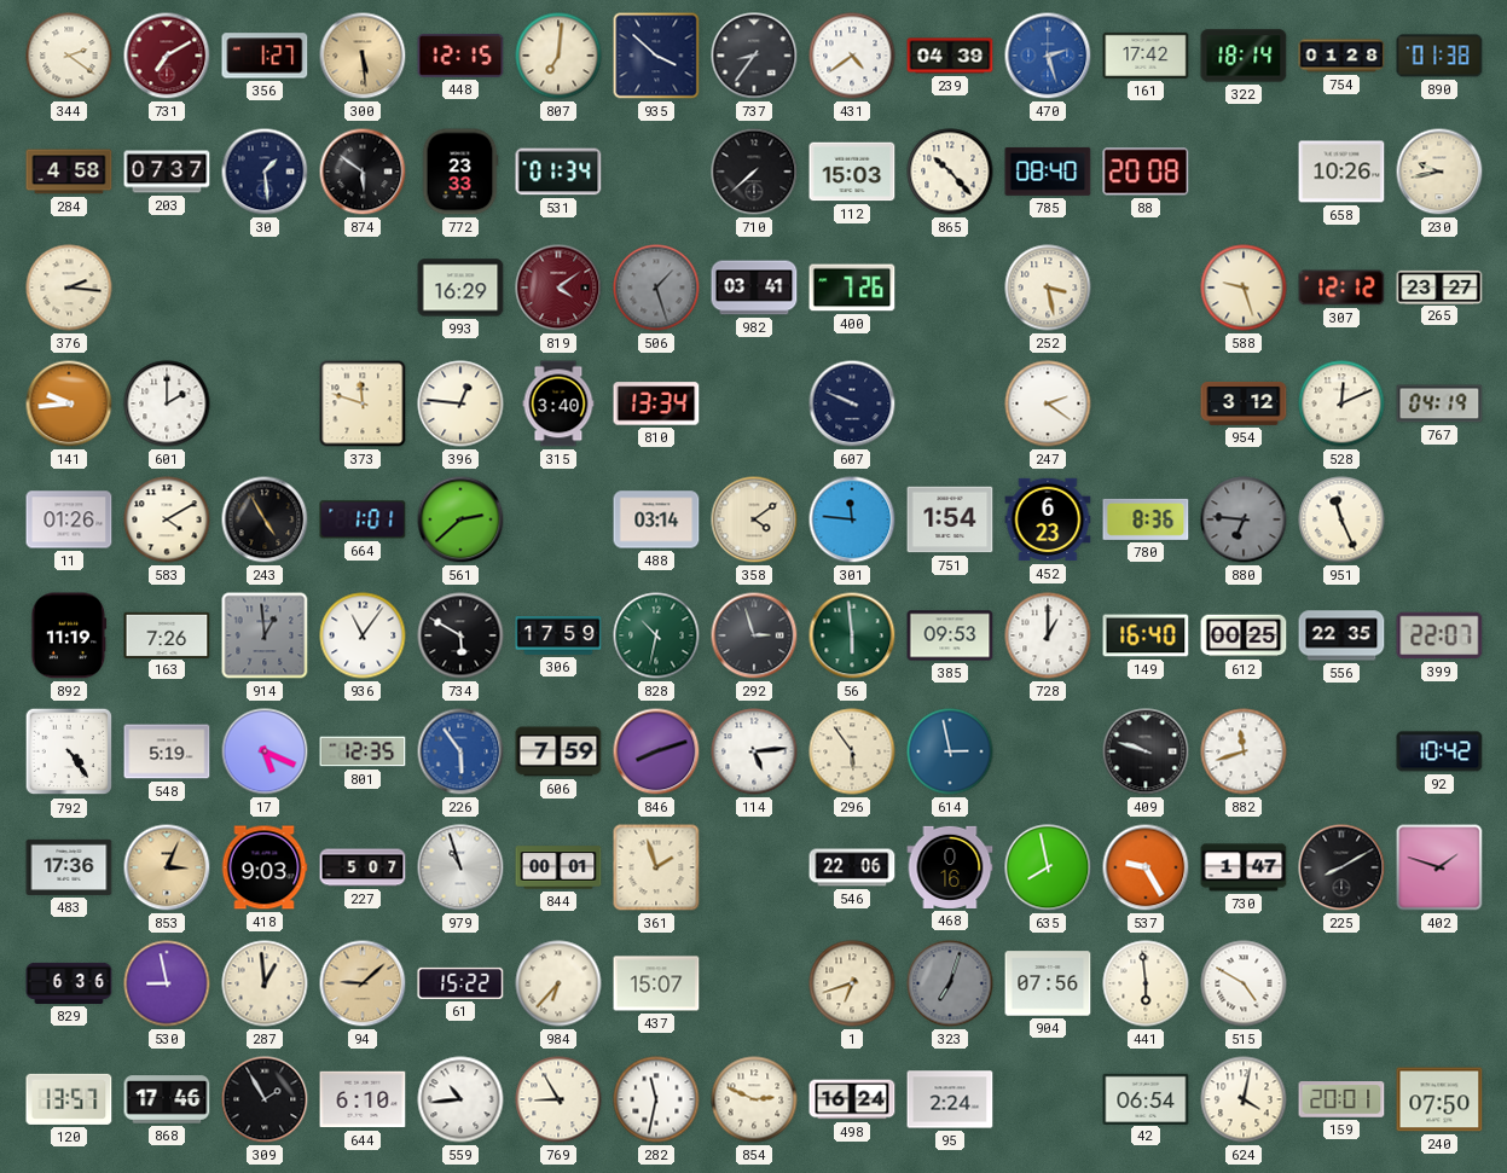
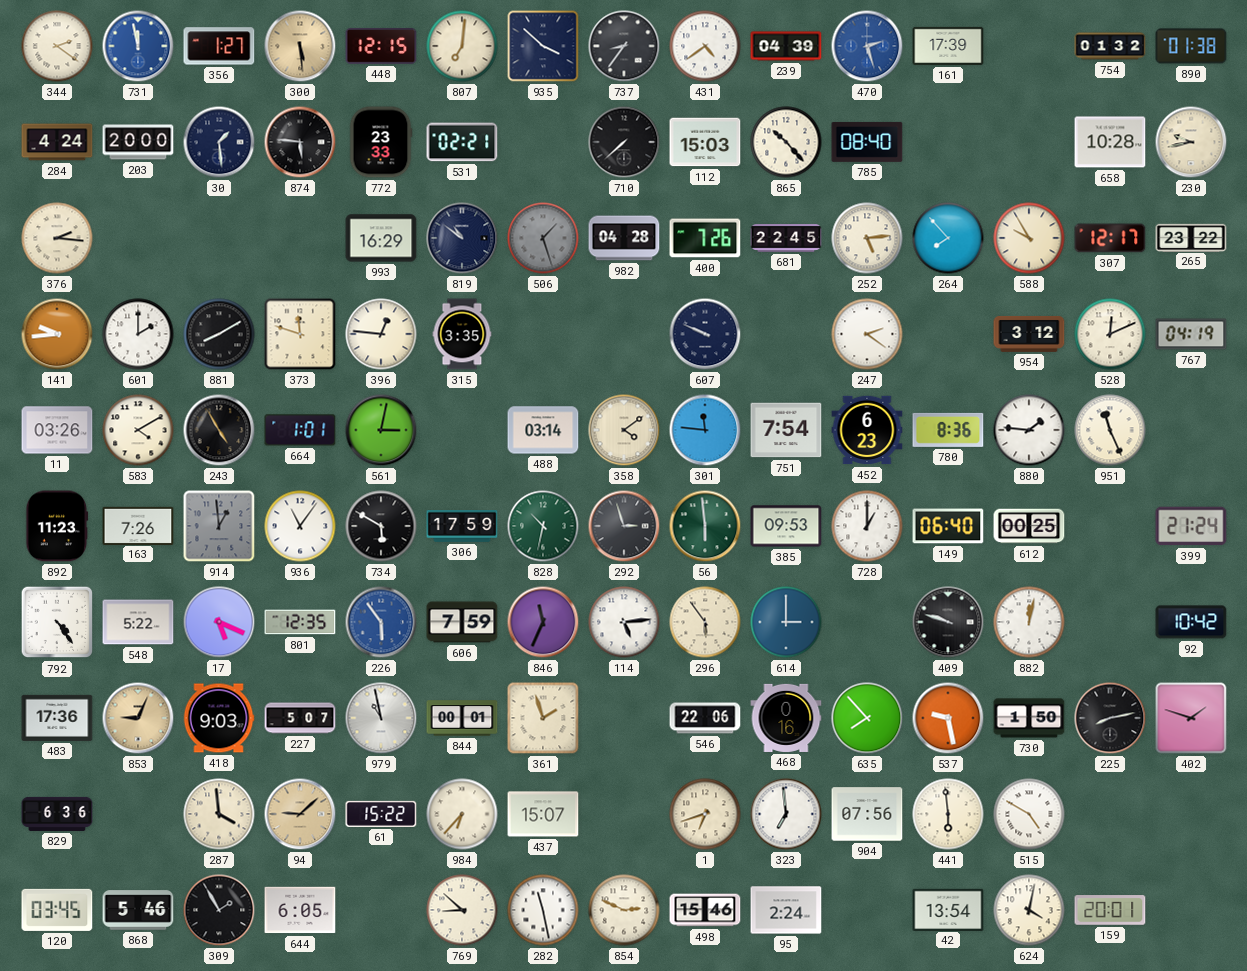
731: 7:10 -> 11:58 (138, 46)
731 dial: burgundy -> blue (138, 46)
161: 17:42 -> 17:39 (948, 46)
322: 18:14 -> none (1244, 56)
754: 01:28 -> 01:32 (1110, 46)
284: 4:58 -> 4:24 (57, 142)
203: 07:37 -> 20:00 (138, 142)
874: 5:51 -> 5:46 (300, 142)
531: 01:34 -> 02:21 (462, 142)
88: 20:08 -> none (1146, 172)
658: 10:26 -> 10:28 (1110, 142)
819: 4:09 -> 10:51 (462, 238)
819 dial: burgundy -> navy (462, 238)
982: 03:41 -> 04:28 (624, 238)
681: none -> 22:45 (786, 238)
252: 3:28 -> 5:14 (867, 238)
264: none -> 7:53 (948, 238)
588: 9:27 -> 9:55 (1029, 238)
307: 12:12 -> 12:17 (1110, 238)
265: 23:27 -> 23:22 (1191, 237)
881: none -> 8:10 (219, 334)
315: 3:40 -> 3:35 (462, 334)
810: 13:34 -> none (656, 403)
11: 01:26 -> 03:26 (57, 430)
561: 2:38 -> 3:02 (381, 430)
751: 1:54 -> 7:54 (786, 430)
880: 6:46 -> 1:46 (1029, 430)
880 dial: grey -> white (1029, 430)
892: 11:19 -> 11:23 (57, 526)
149: 16:40 -> 06:40 (948, 526)
556: 22:35 -> none (1341, 635)
399: 22:07 -> 21:24 (1191, 526)
548: 5:19 -> 5:22 (138, 622)
846: 8:12 -> 11:34 (543, 622)
614: 2:58 -> 3:00 (786, 622)
882: 11:42 -> 12:02 (1029, 622)
853: 3:04 -> 9:04 (138, 718)
979: 10:57 -> 10:58 (381, 718)
635: 7:58 -> 7:53 (867, 718)
537: 9:25 -> 9:28 (948, 718)
730: 1:47 -> 1:50 (1029, 718)
225: 8:10 -> 8:13 (1110, 718)
530: 8:58 -> none (167, 983)
287: 12:59 -> 3:59 (219, 814)
323: 7:03 -> 6:59 (786, 814)
323 dial: grey -> white (786, 814)
120: 13:57 -> 03:45 (57, 910)
868: 17:46 -> 5:46 (138, 910)
644: 6:10 -> 6:05 (300, 910)
559: 10:44 -> none (460, 1099)
769: 8:55 -> 8:52 (462, 910)
282: 11:32 -> 11:28 (543, 910)
498: 16:24 -> 15:46 (705, 910)
42: 06:54 -> 13:54 (948, 909)
240: 07:50 -> none (1439, 1099)
